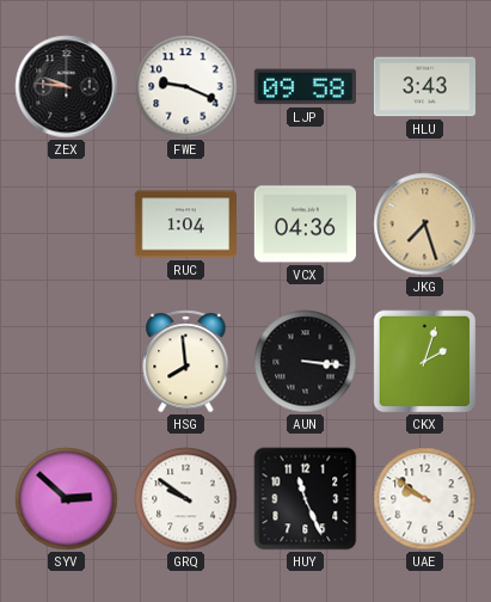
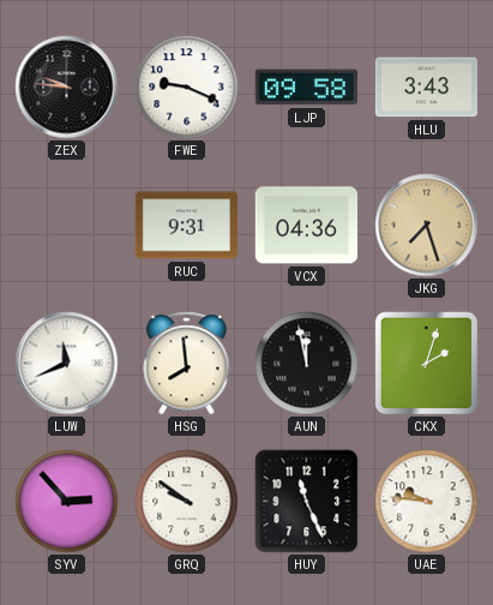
RUC: 1:04 -> 9:31 (186, 226)
LUW: none -> 11:41 (67, 364)
AUN: 3:16 -> 11:58 (307, 364)
SYV: 2:52 -> 2:53 (67, 502)
UAE: 9:51 -> 9:46 (427, 502)
